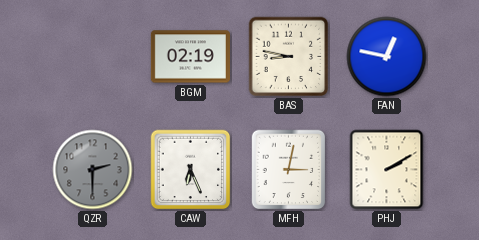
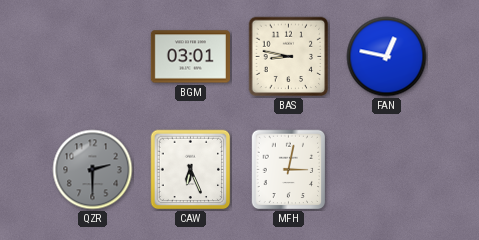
BGM: 02:19 -> 03:01 (190, 57)
PHJ: 2:10 -> none (387, 170)
